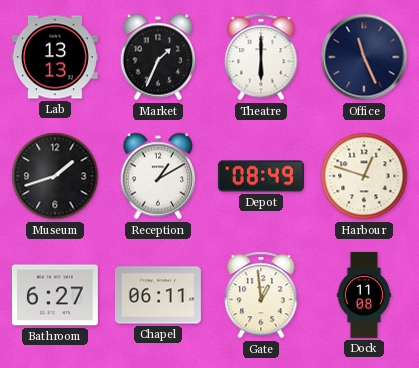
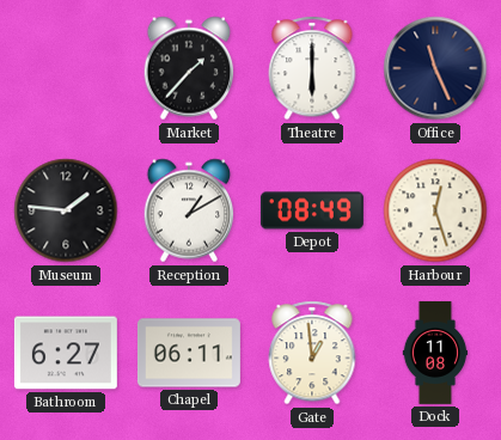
Lab: 13:13 -> none (55, 57)
Market: 1:34 -> 1:37 (189, 68)
Museum: 1:42 -> 1:46 (66, 210)
Harbour: 12:48 -> 12:27 (435, 210)
